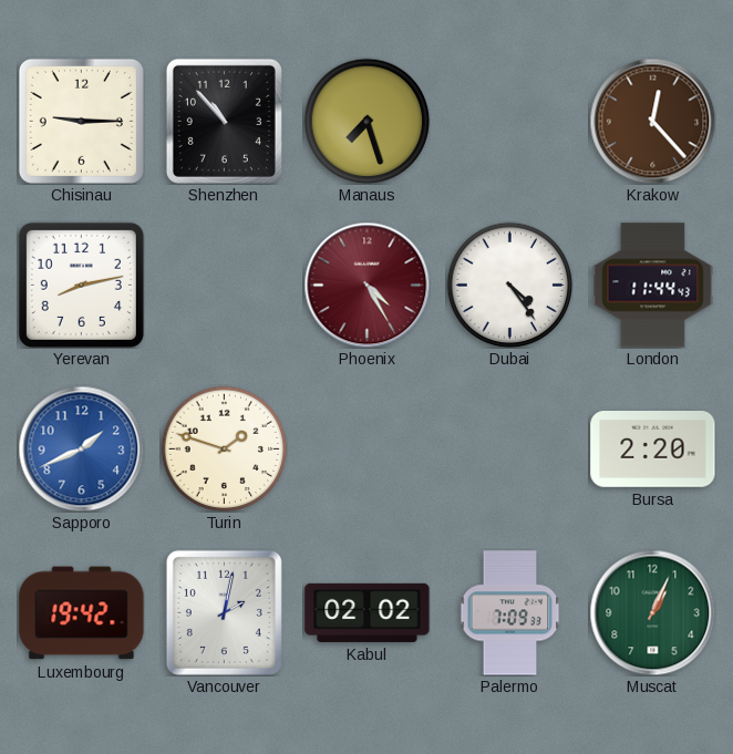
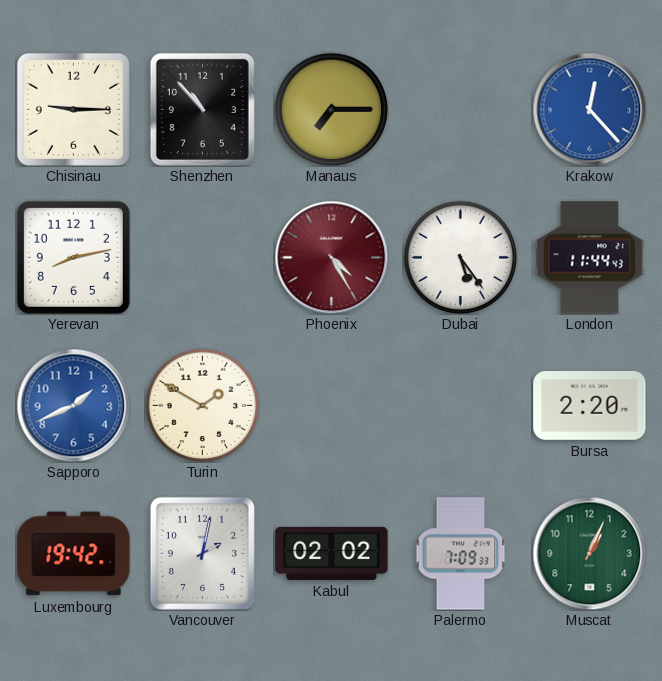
Manaus: 7:27 -> 7:15 (331, 109)
Krakow dial: brown -> blue (589, 109)
Dubai: 4:24 -> 5:24 (460, 257)
Turin: 1:48 -> 1:50 (202, 405)
